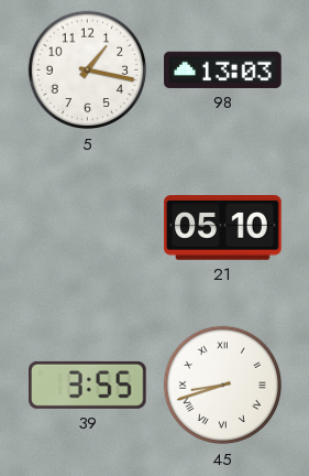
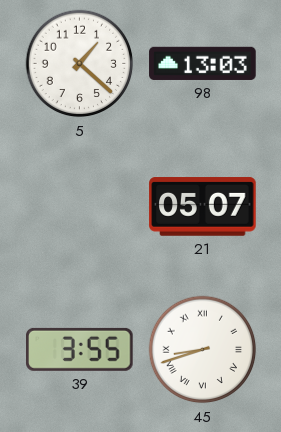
5: 1:17 -> 1:22 (80, 64)
21: 05:10 -> 05:07 (203, 207)
